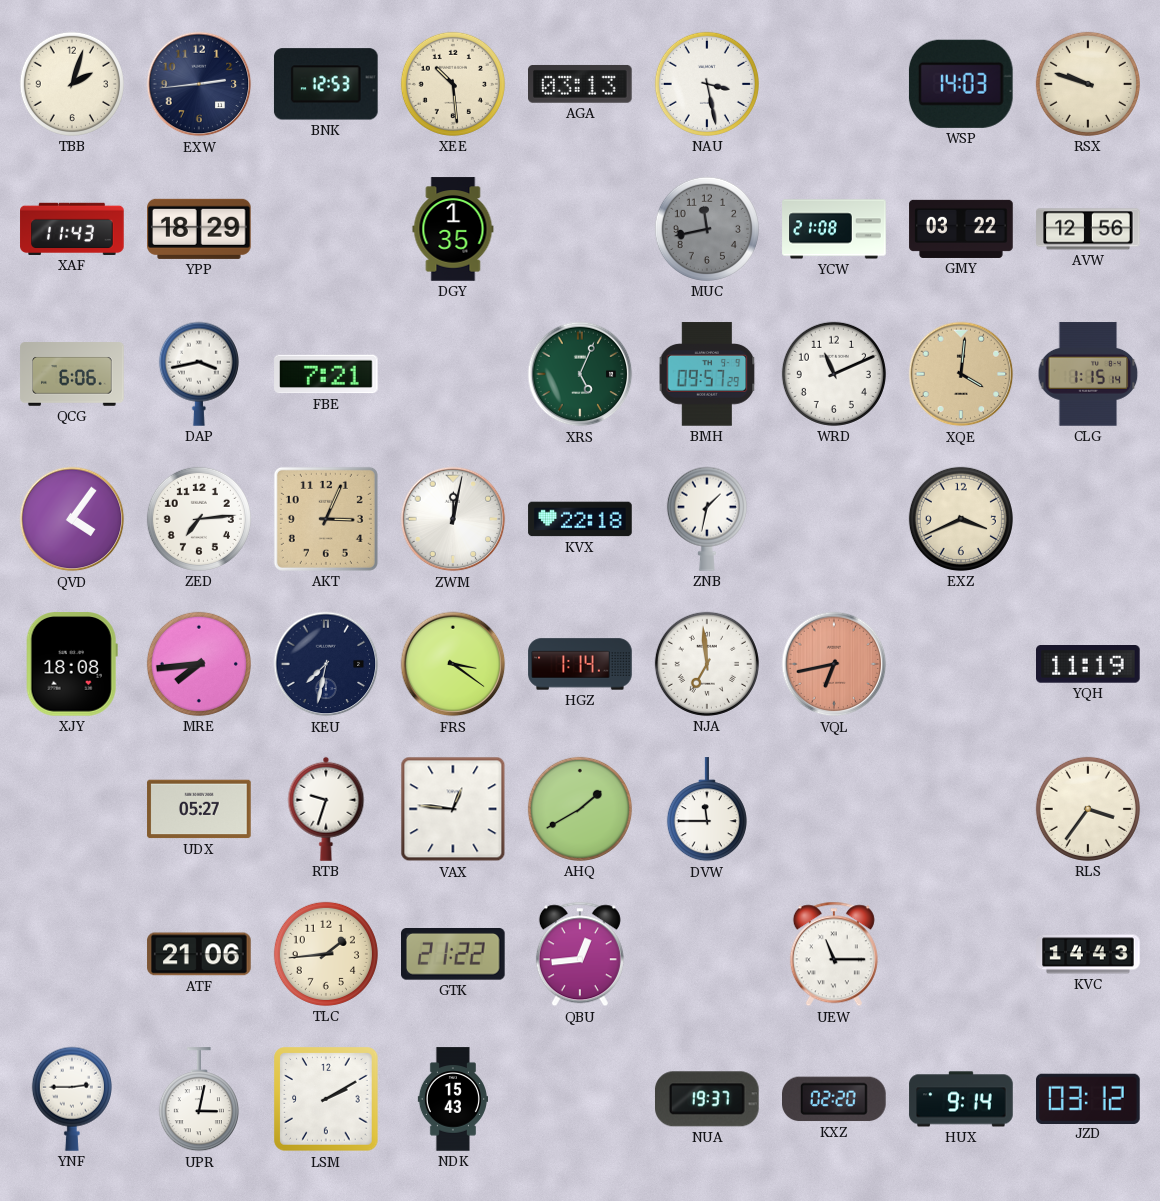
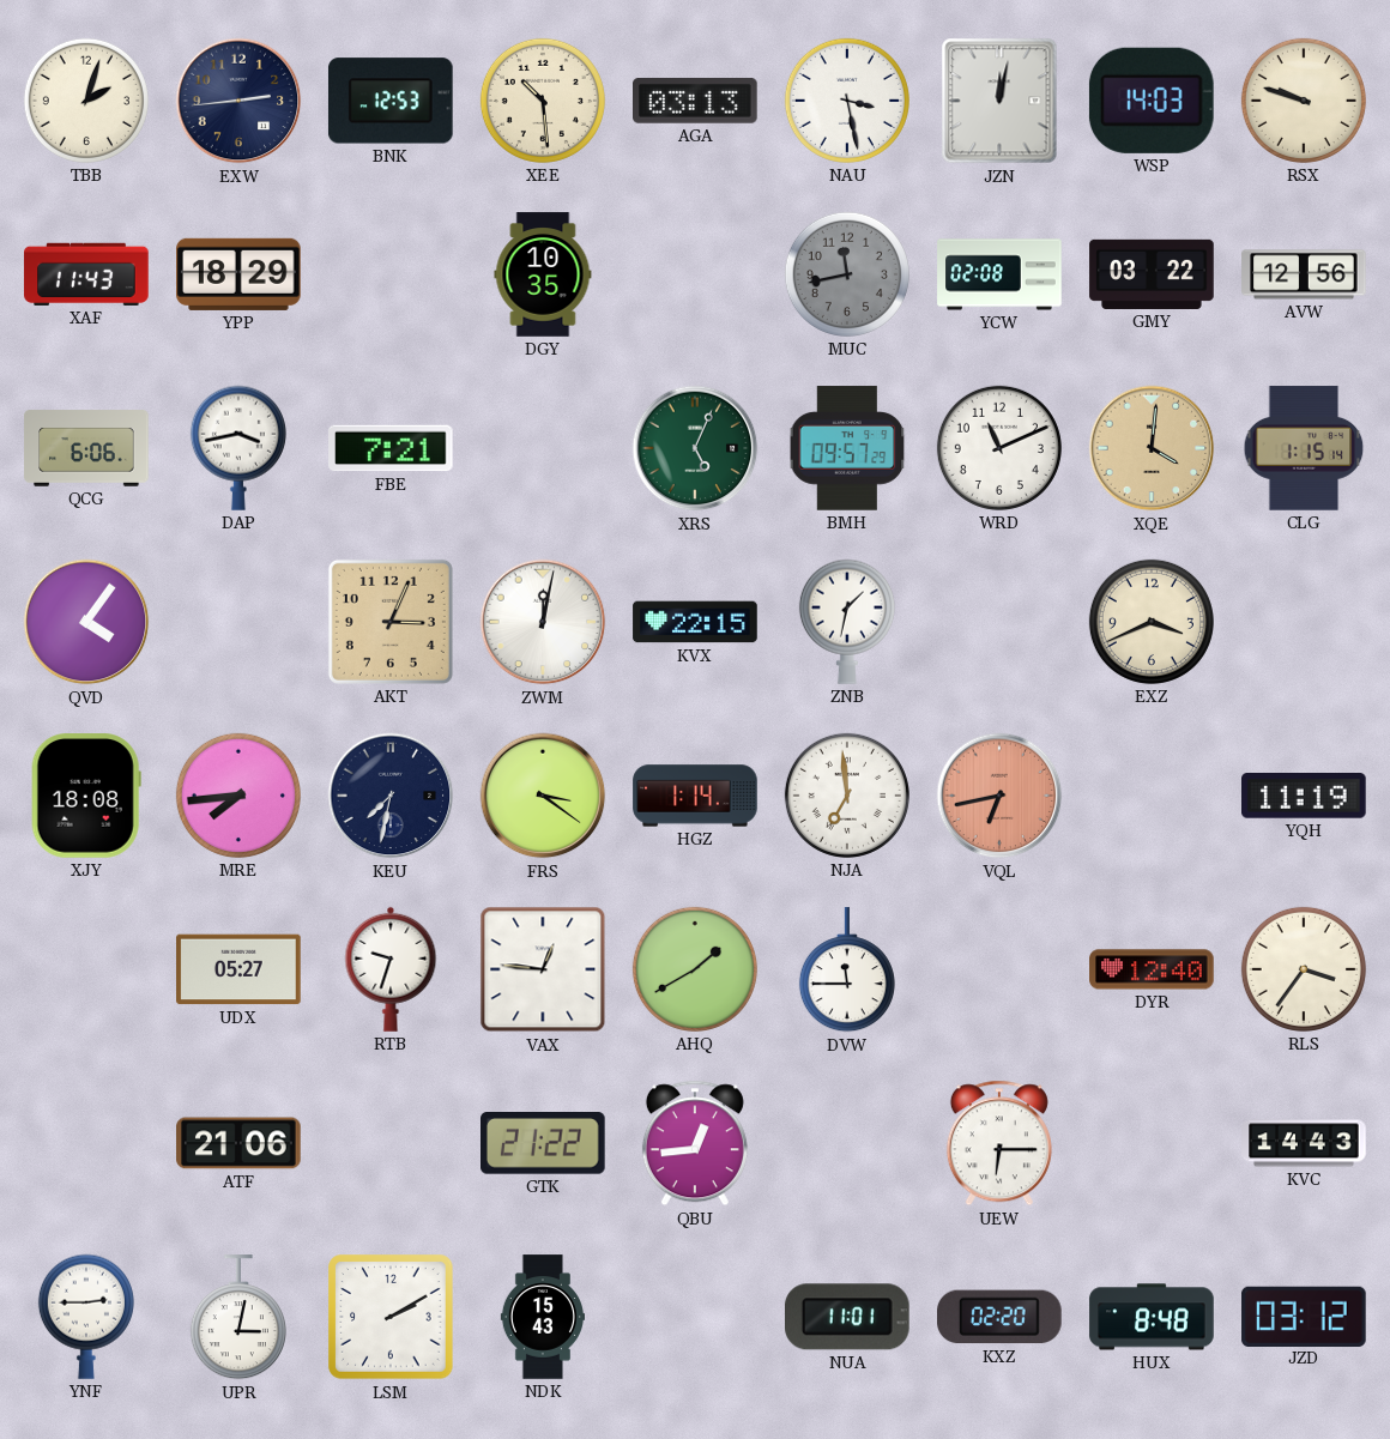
JZN: none -> 12:02 (999, 101)
DGY: 1:35 -> 10:35 (543, 274)
YCW: 21:08 -> 02:08 (999, 274)
ZED: 7:14 -> none (199, 519)
KVX: 22:18 -> 22:15 (695, 622)
DYR: none -> 12:40 (1152, 969)
TLC: 1:44 -> none (326, 954)
UEW: 11:15 -> 6:15 (999, 1143)
NUA: 19:37 -> 11:01 (847, 1317)
HUX: 9:14 -> 8:48 (1152, 1317)
